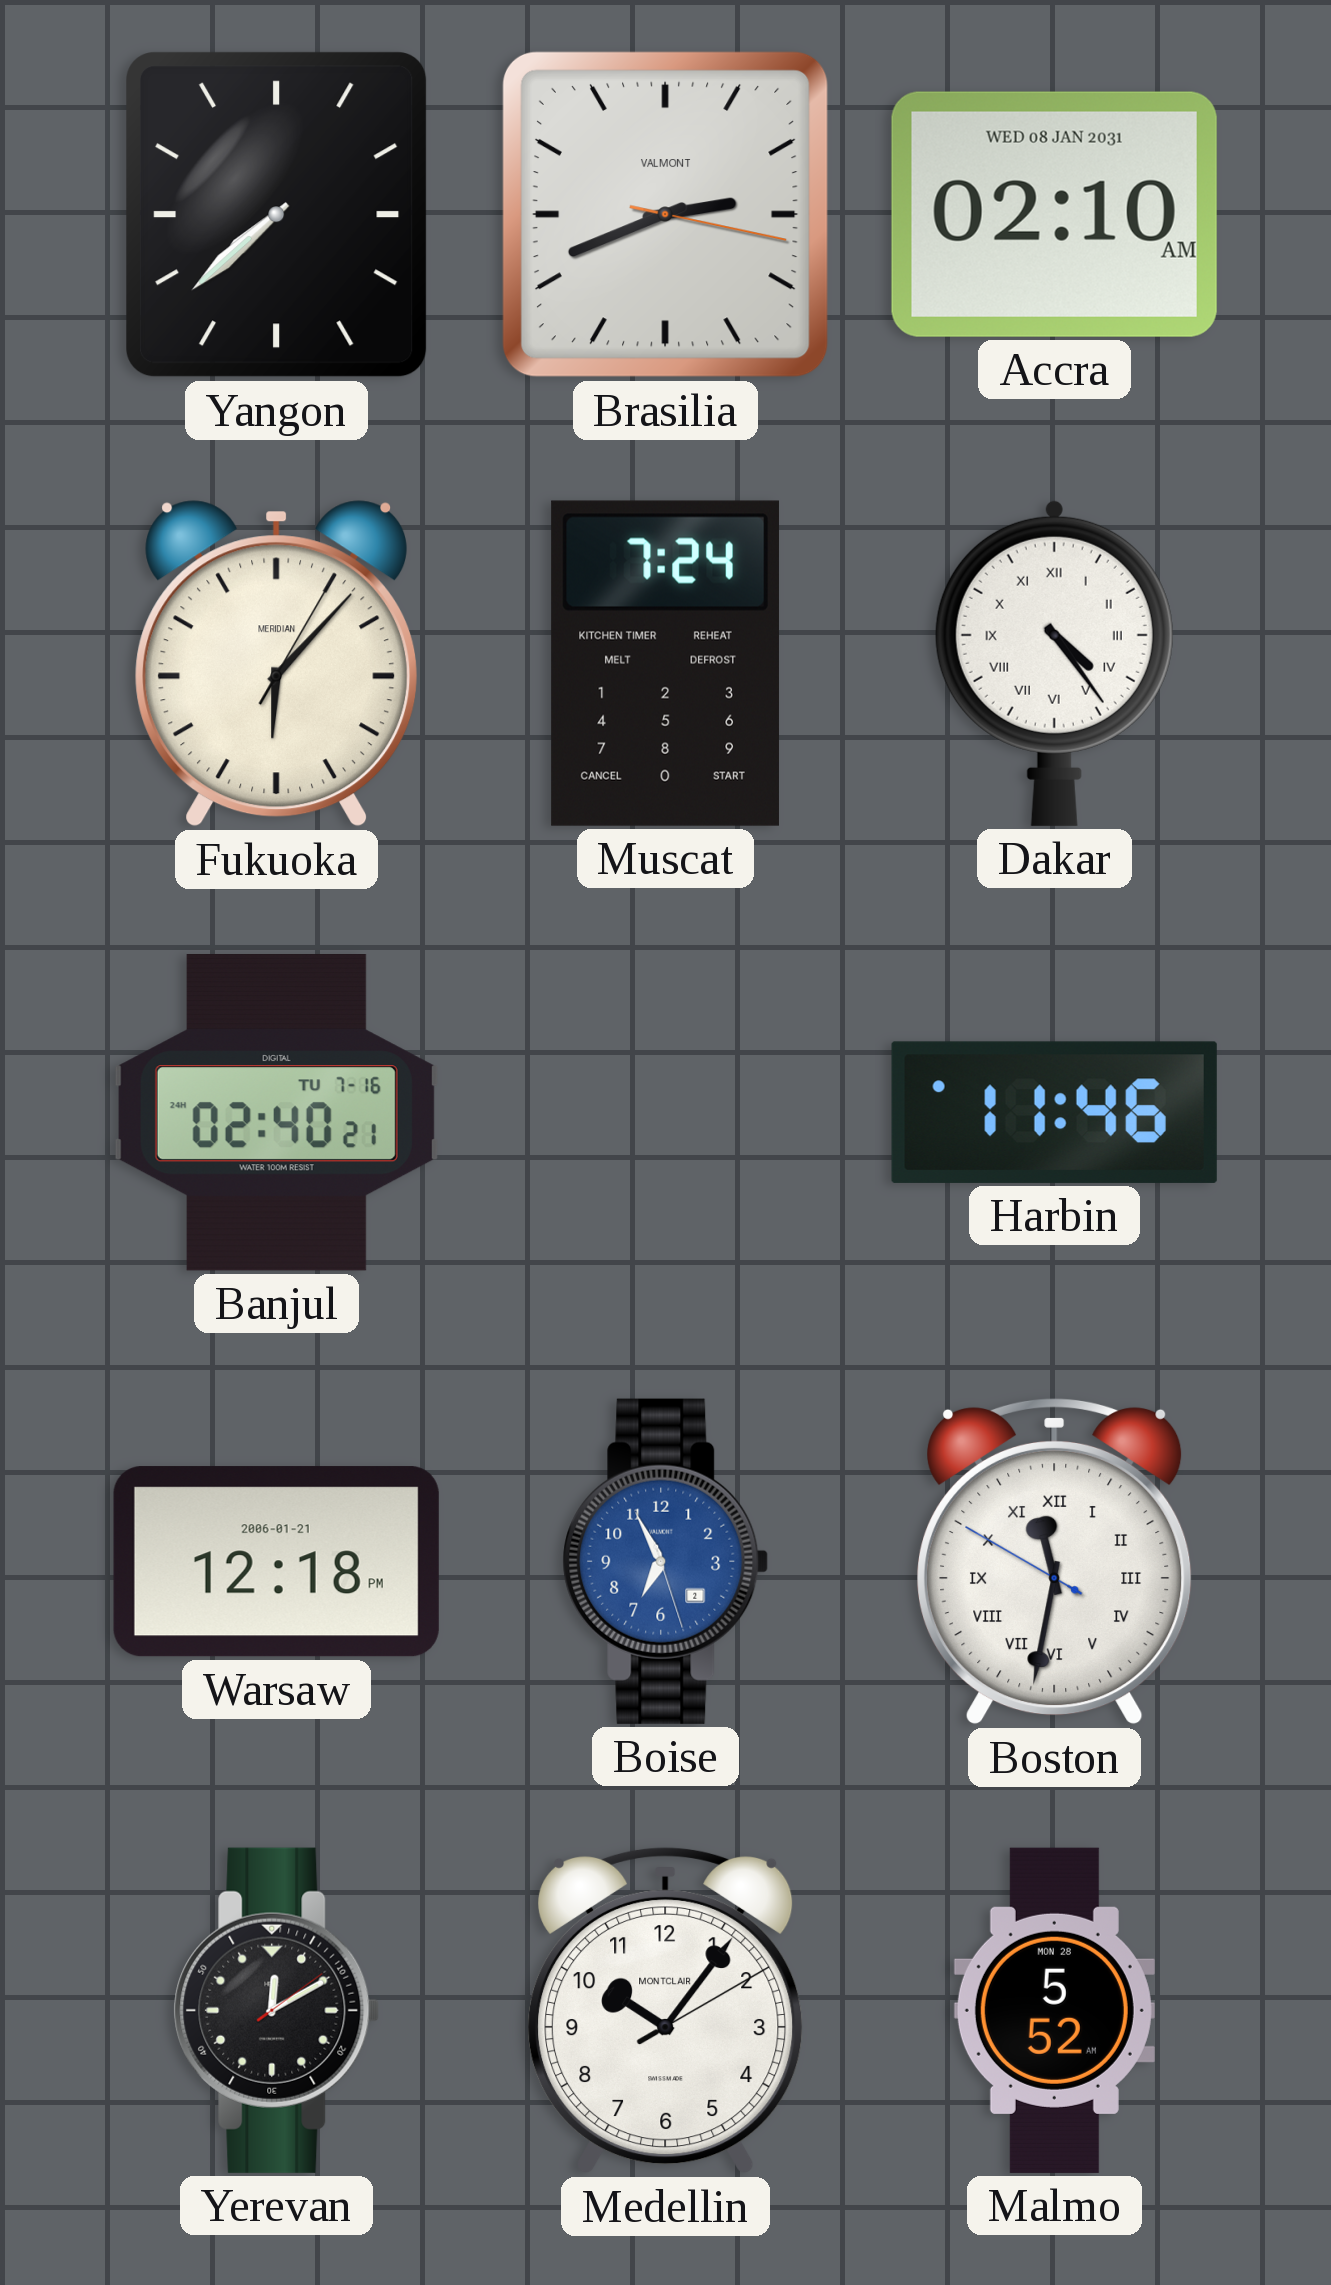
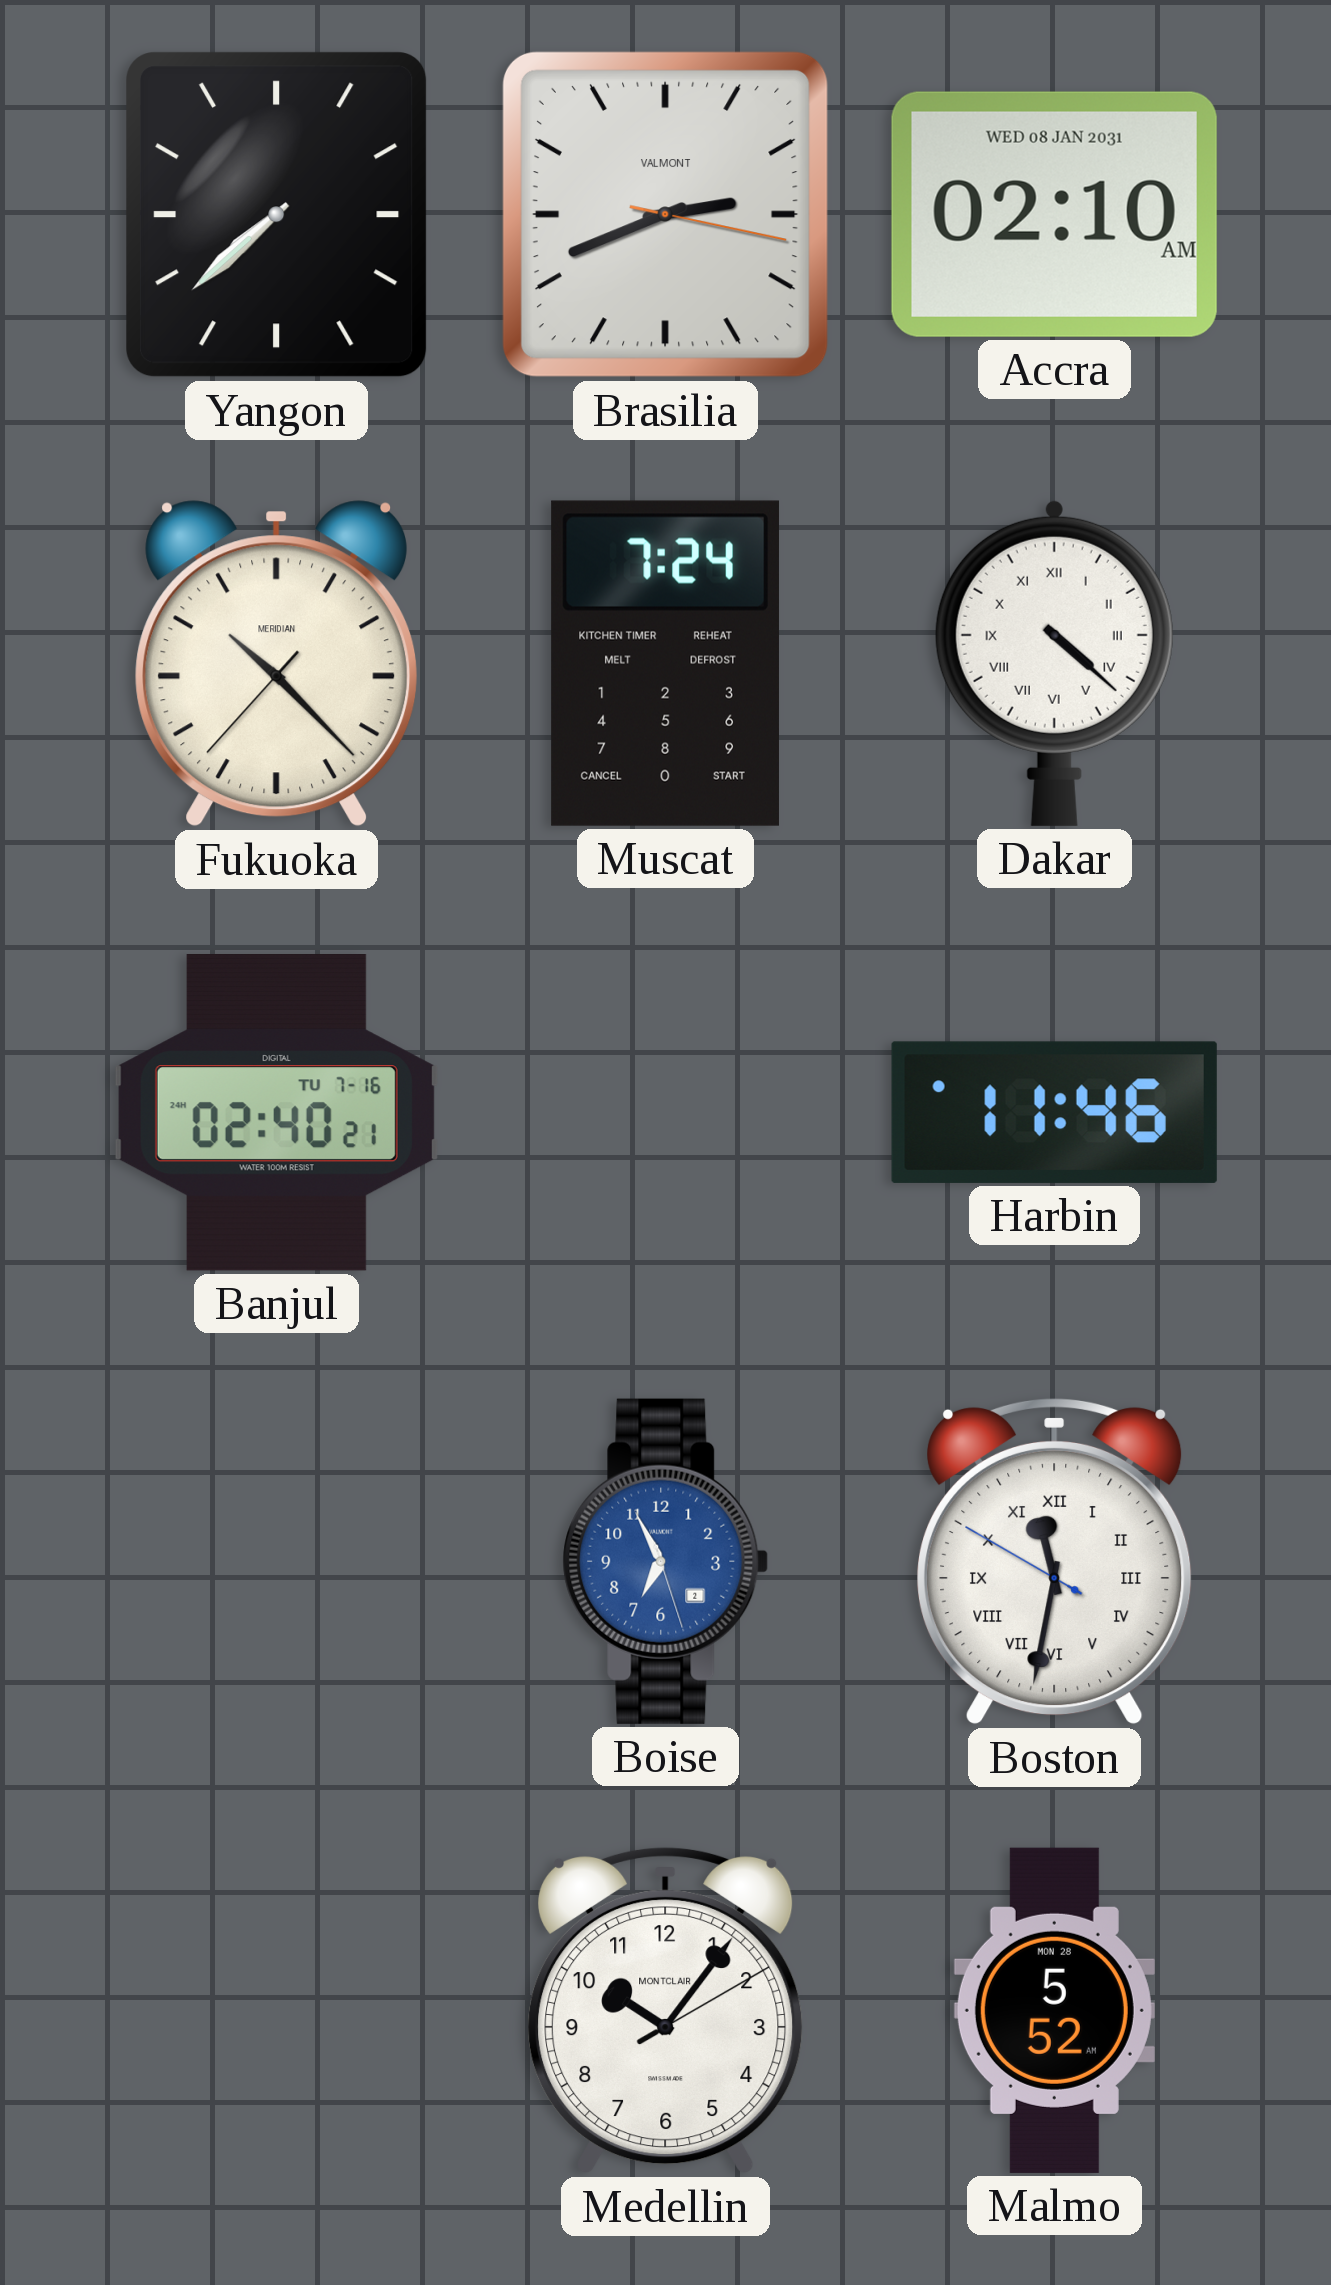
Fukuoka: 6:07 -> 10:22 (277, 664)
Dakar: 4:24 -> 4:22 (1054, 663)
Warsaw: 12:18 -> none (276, 1562)
Yerevan: 12:10 -> none (277, 2010)
